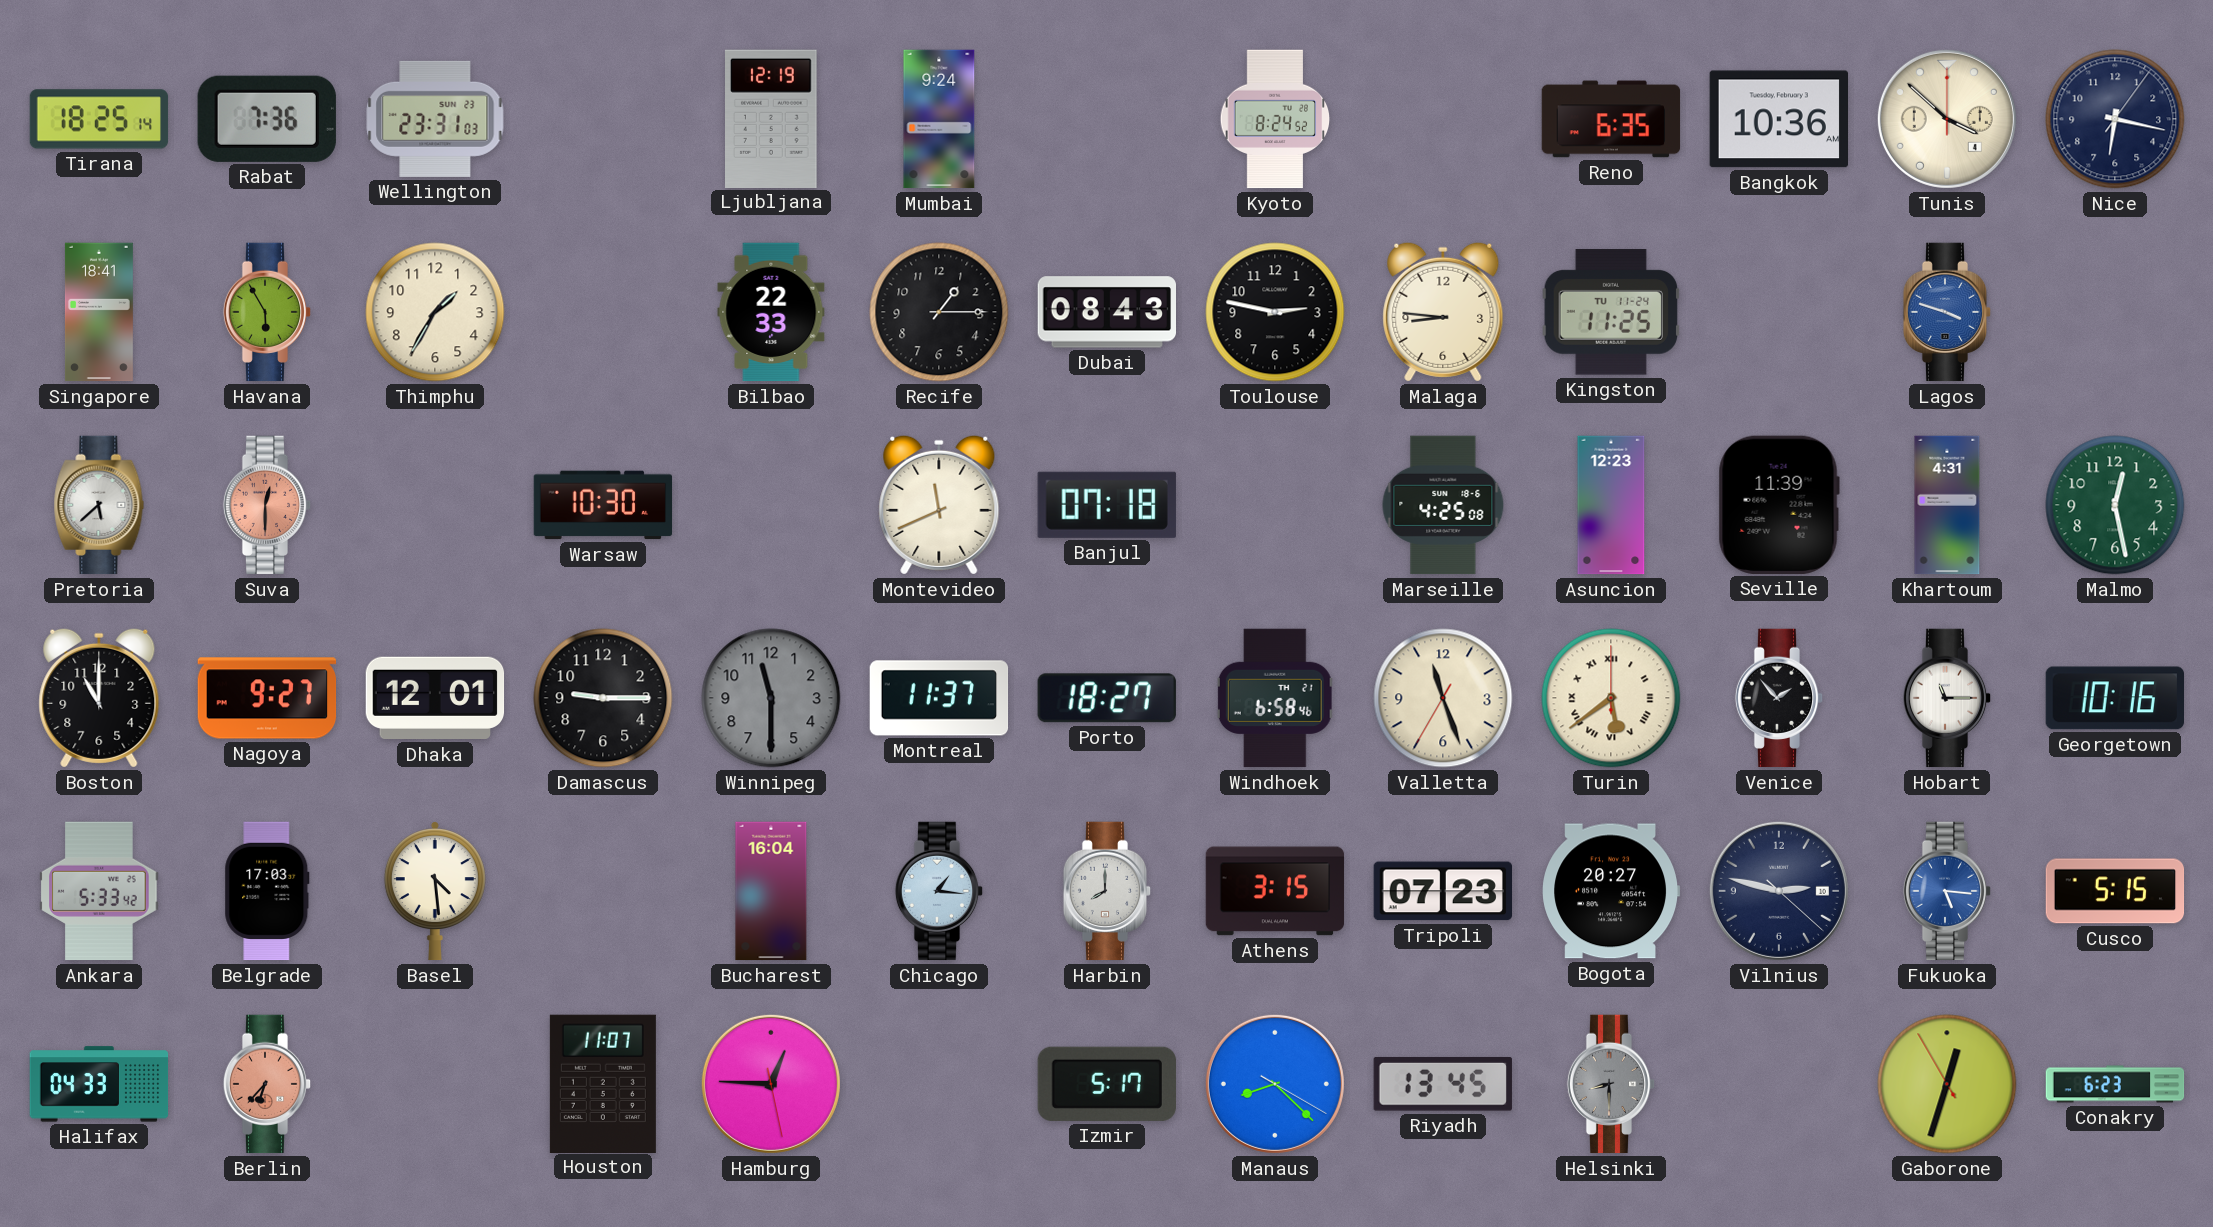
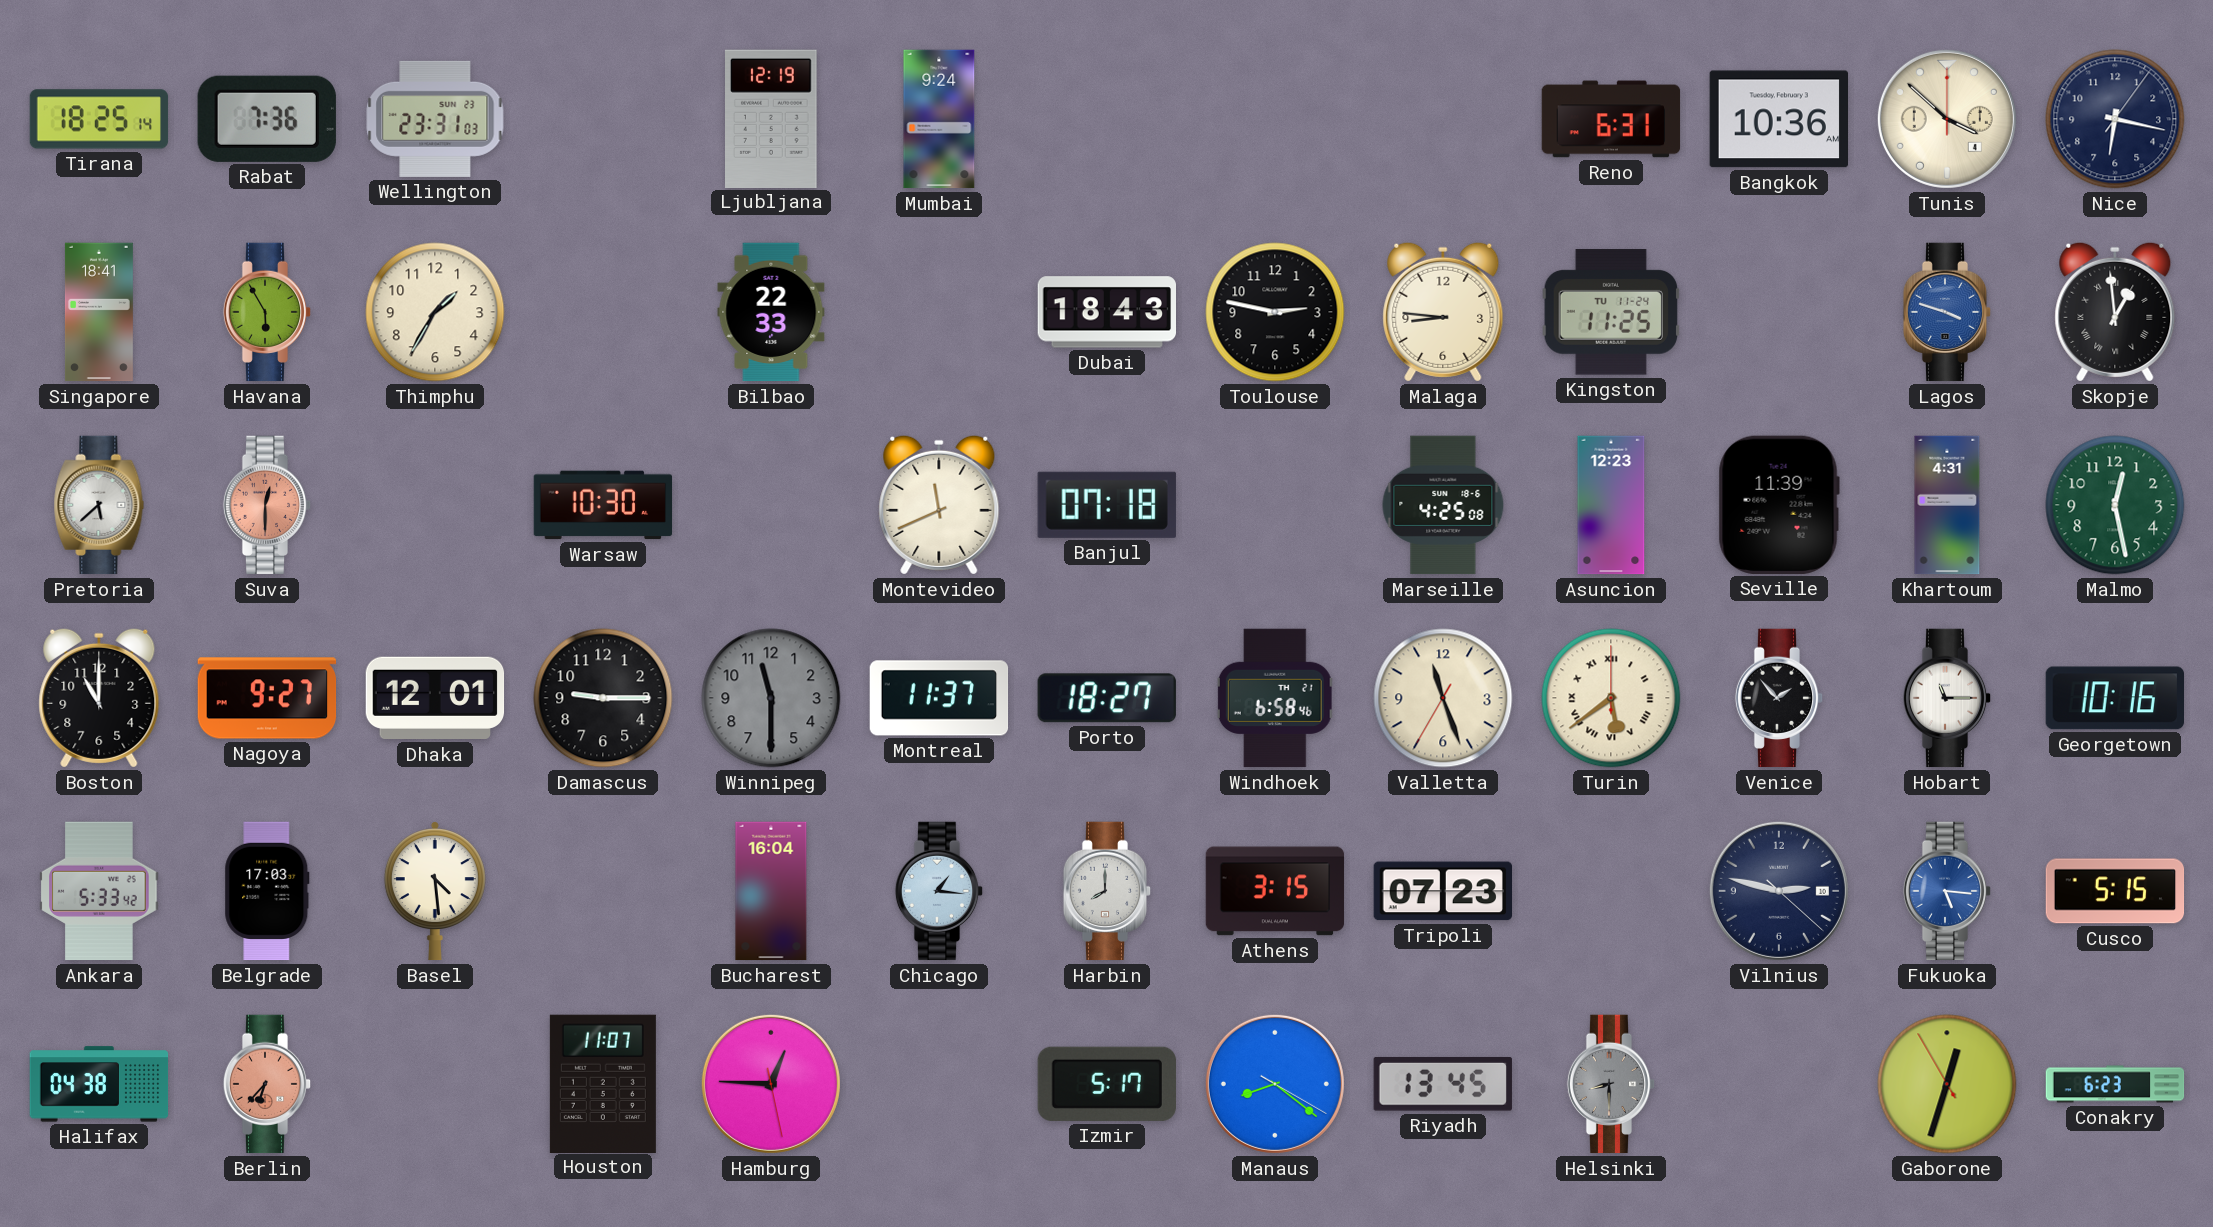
Kyoto: 8:24 -> none (1275, 119)
Reno: 6:35 -> 6:31 (1611, 119)
Recife: 1:15 -> none (939, 312)
Dubai: 08:43 -> 18:43 (1106, 312)
Skopje: none -> 12:59 (2115, 312)
Bogota: 20:27 -> none (1610, 891)
Halifax: 04:33 -> 04:38 (99, 1084)
Manaus: 8:22 -> 8:21 (1275, 1084)
